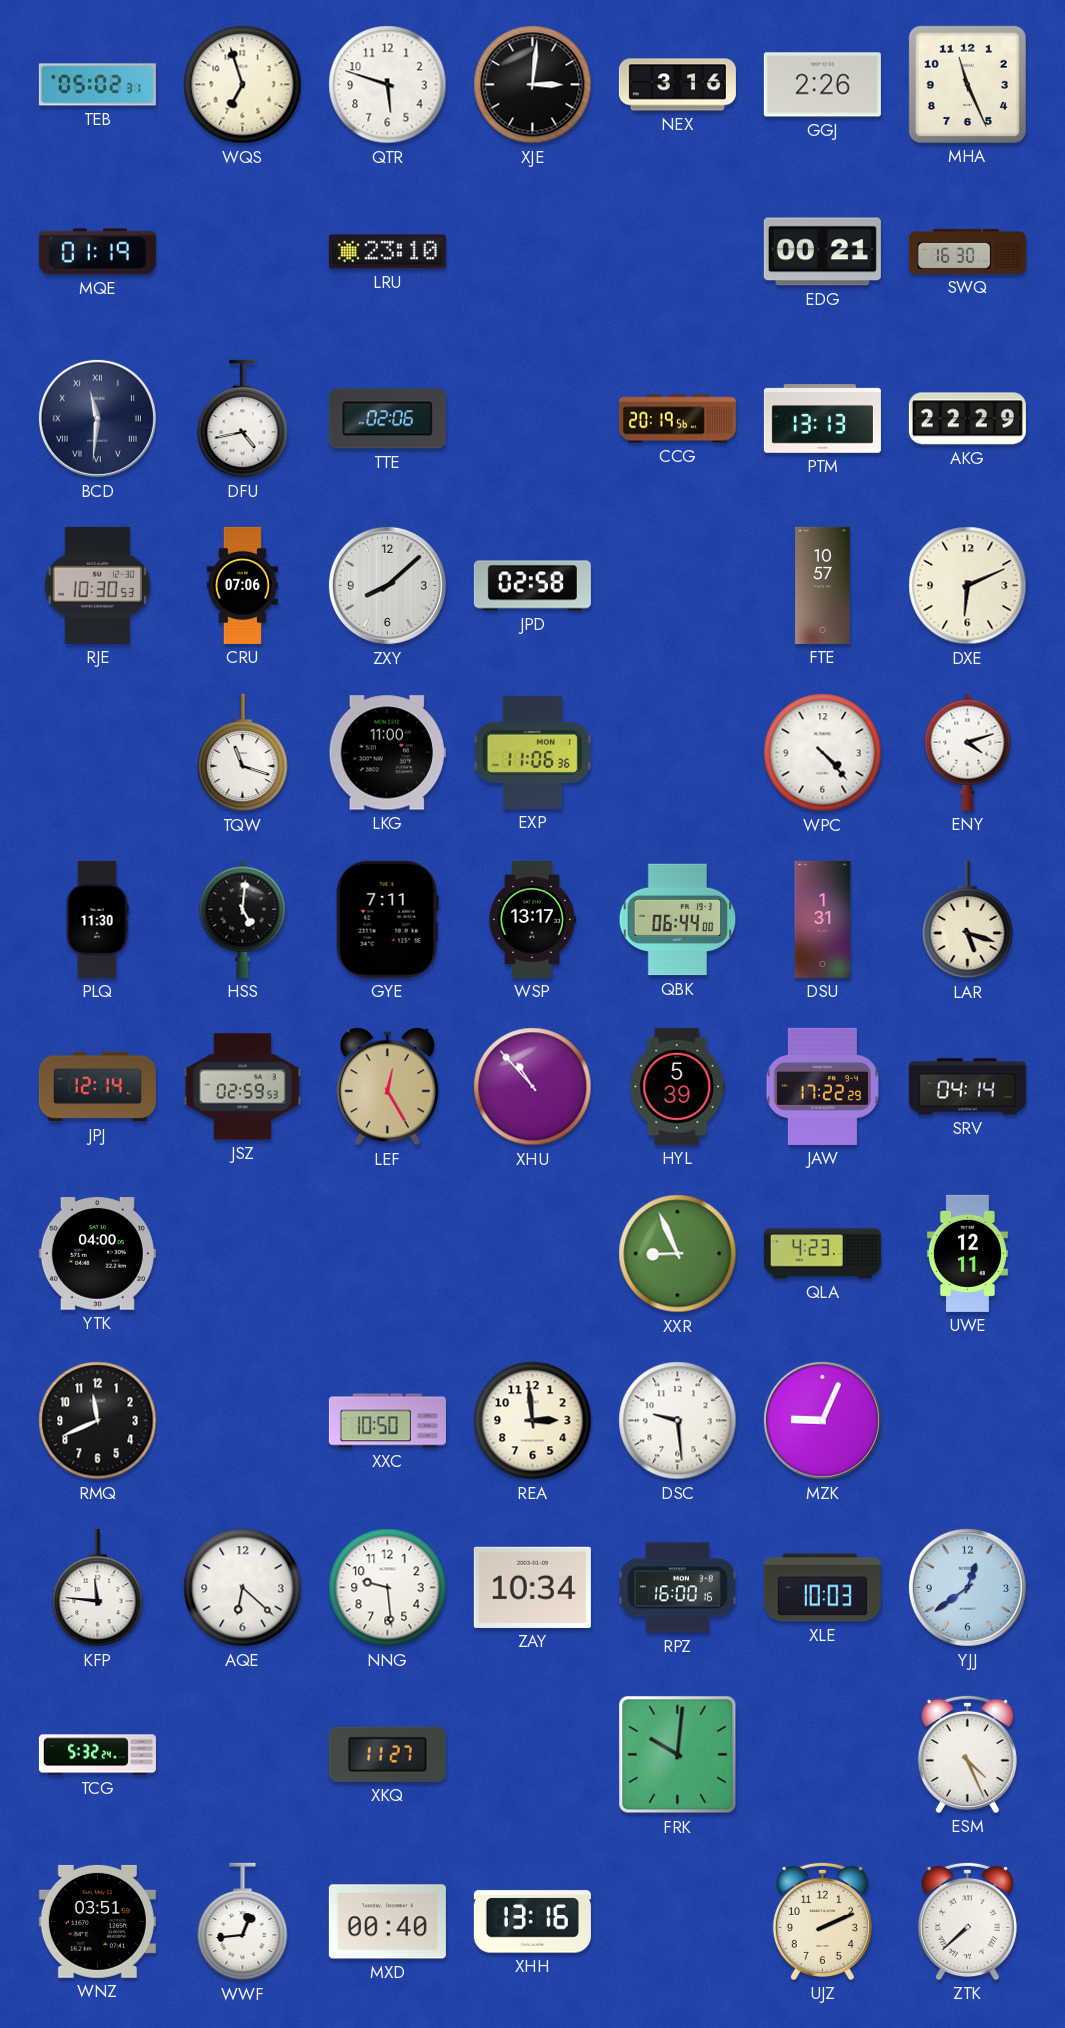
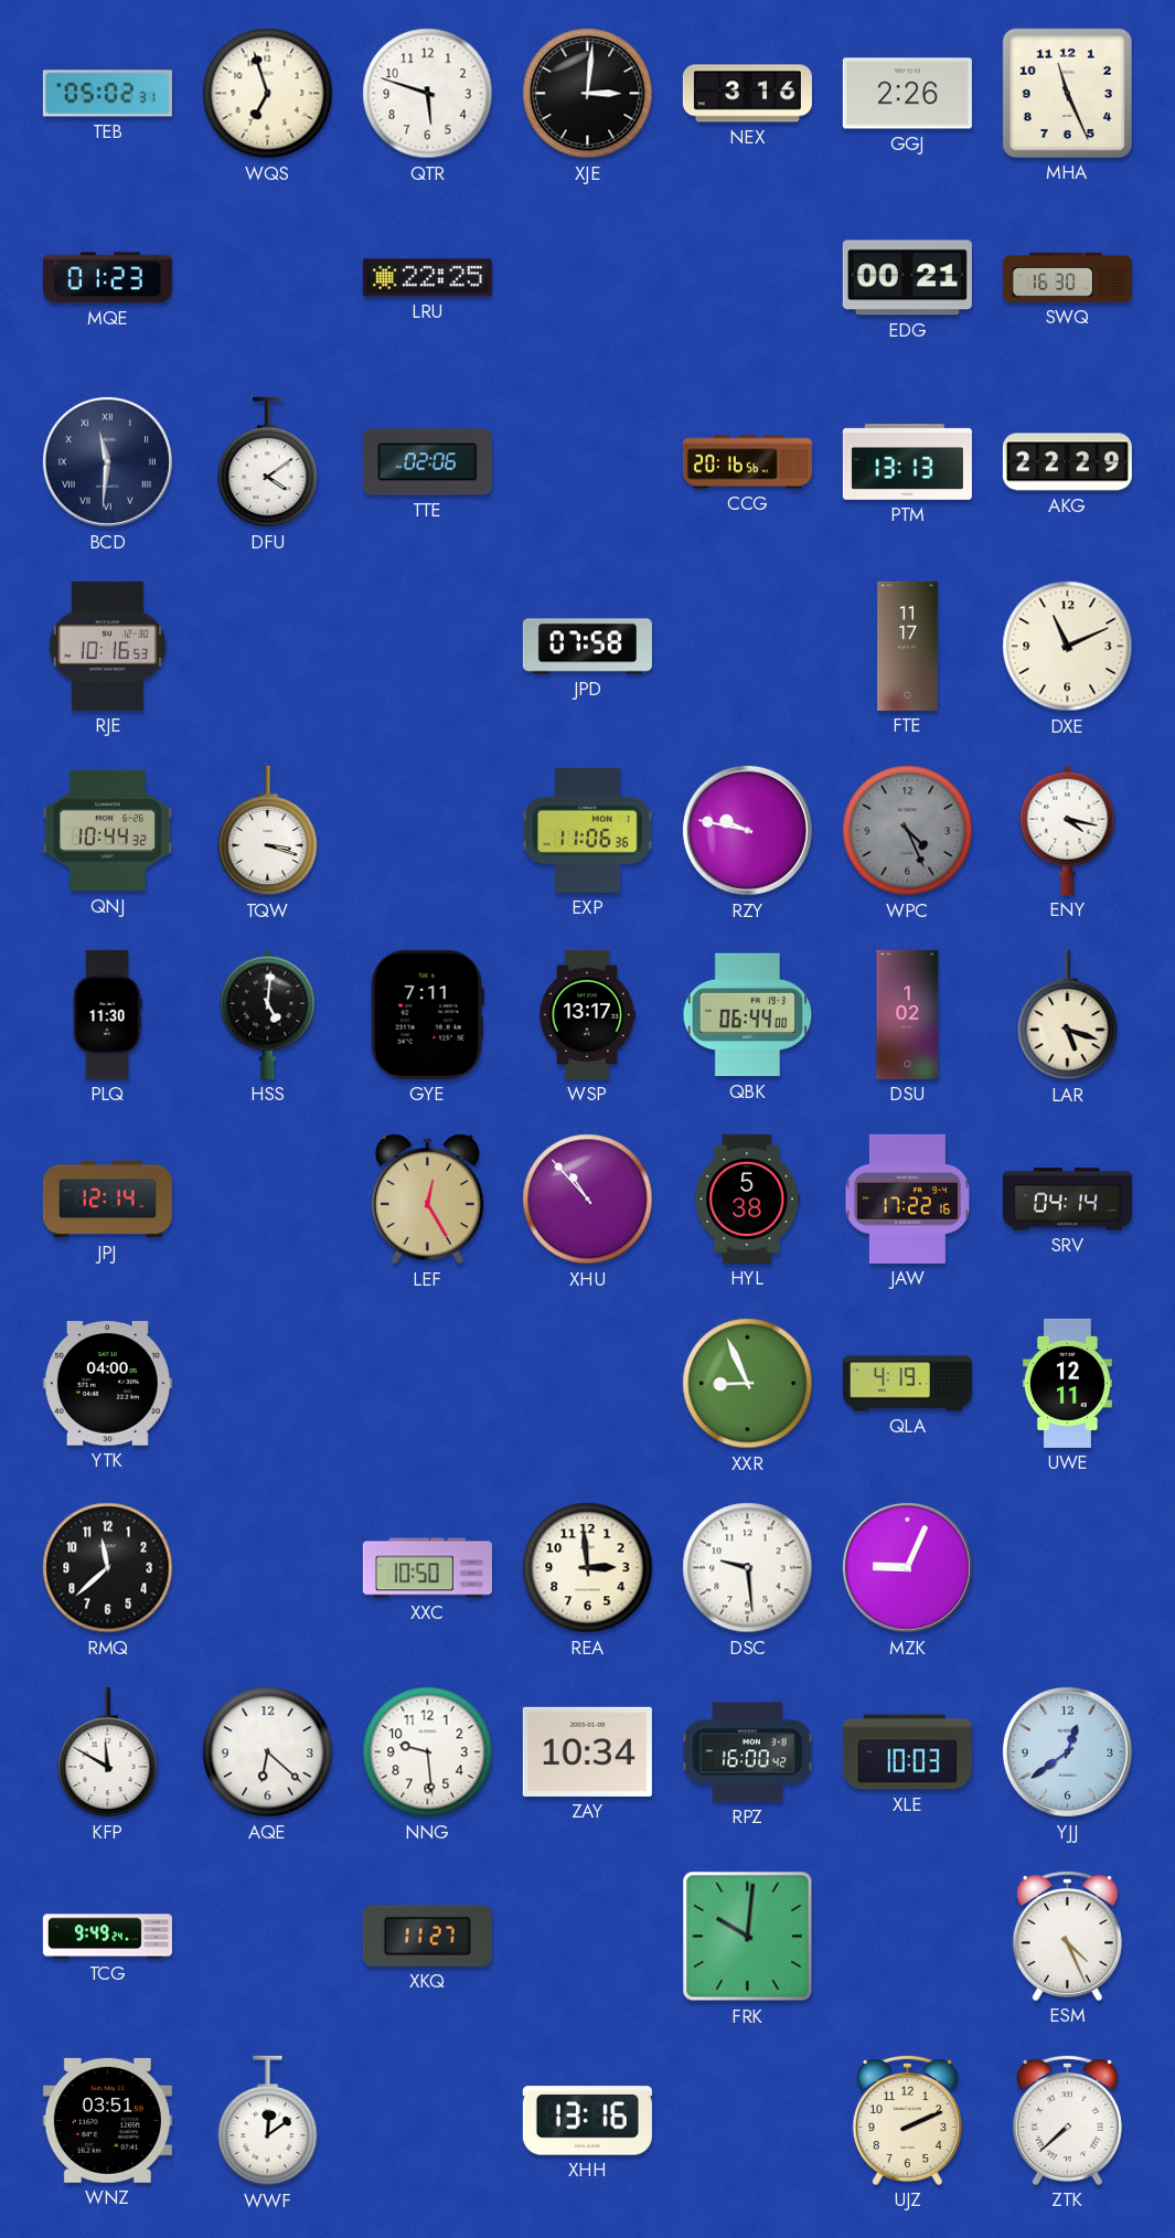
MQE: 01:19 -> 01:23 (107, 278)
LRU: 23:10 -> 22:25 (427, 278)
DFU: 4:43 -> 4:09 (268, 462)
CCG: 20:19 -> 20:16 (747, 462)
RJE: 10:30 -> 10:16 (107, 646)
CRU: 07:06 -> none (242, 585)
ZXY: 8:08 -> none (387, 585)
JPD: 02:58 -> 07:58 (587, 647)
FTE: 10:57 -> 11:17 (908, 646)
DXE: 6:11 -> 11:11 (1068, 647)
QNJ: none -> 10:44 (107, 831)
TQW: 11:18 -> 3:18 (268, 831)
LKG: 11:00 -> none (387, 753)
RZY: none -> 9:47 (747, 830)
WPC: 4:23 -> 4:26 (908, 831)
WPC dial: white -> grey (908, 831)
ENY: 4:12 -> 4:17 (1068, 830)
DSU: 1:31 -> 1:02 (908, 1014)
JSZ: 02:59 -> none (242, 1087)
HYL: 5:39 -> 5:38 (748, 1198)
JAW: 17:22:29 -> 17:22:16 (907, 1198)
QLA: 4:23 -> 4:19 (907, 1384)
RMQ: 11:41 -> 11:38 (108, 1568)
KFP: 11:46 -> 11:50 (108, 1752)
RPZ: 16:00:16 -> 16:00:42 (747, 1752)
TCG: 5:32 -> 9:49 (107, 1937)
WWF: 12:44 -> 12:09 (268, 2121)
MXD: 00:40 -> none (387, 1922)
